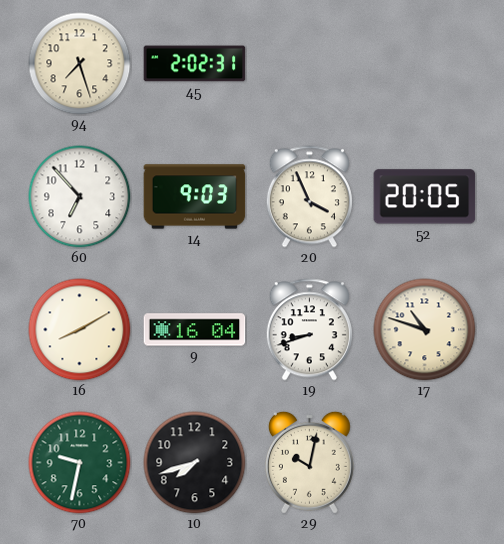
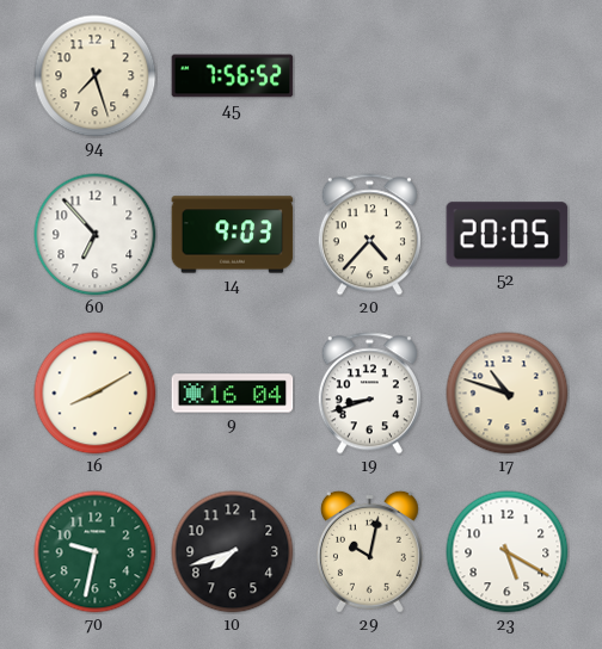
45: 2:02 -> 7:56 (233, 76)
20: 3:56 -> 4:37 (369, 235)
23: none -> 5:20 (508, 552)
